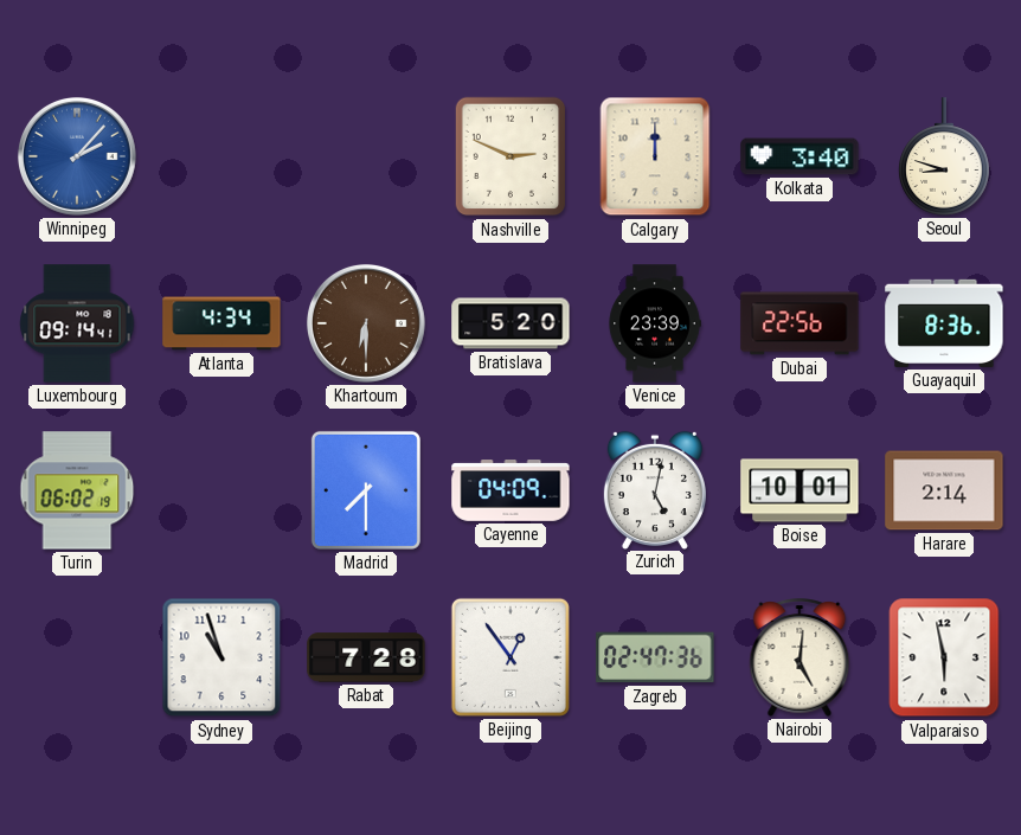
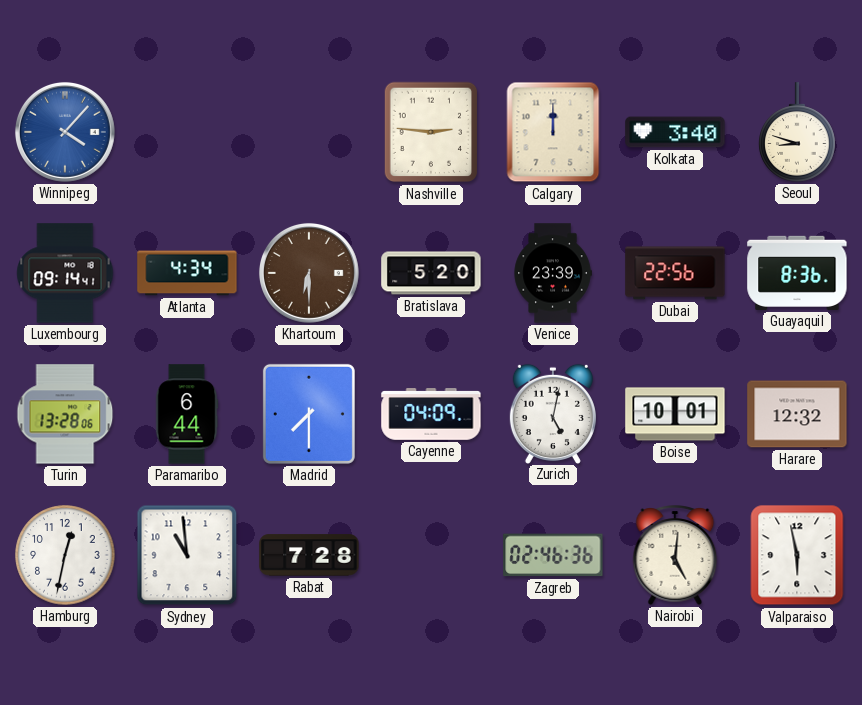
Winnipeg: 2:07 -> 4:07 (65, 132)
Nashville: 2:49 -> 2:46 (431, 132)
Turin: 06:02 -> 13:28 (65, 414)
Paramaribo: none -> 6:44 (187, 414)
Harare: 2:14 -> 12:32 (797, 414)
Hamburg: none -> 12:32 (65, 555)
Sydney: 10:57 -> 10:59 (187, 555)
Beijing: 12:54 -> none (510, 657)
Zagreb: 02:47 -> 02:46 (553, 555)
